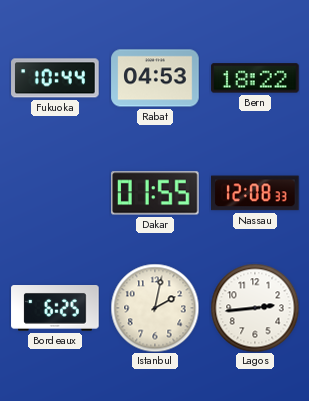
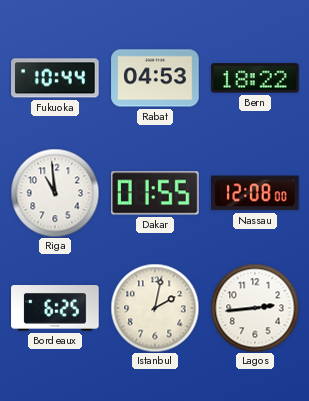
Riga: none -> 10:59 (55, 193)
Nassau: 12:08:33 -> 12:08:00 (256, 193)
